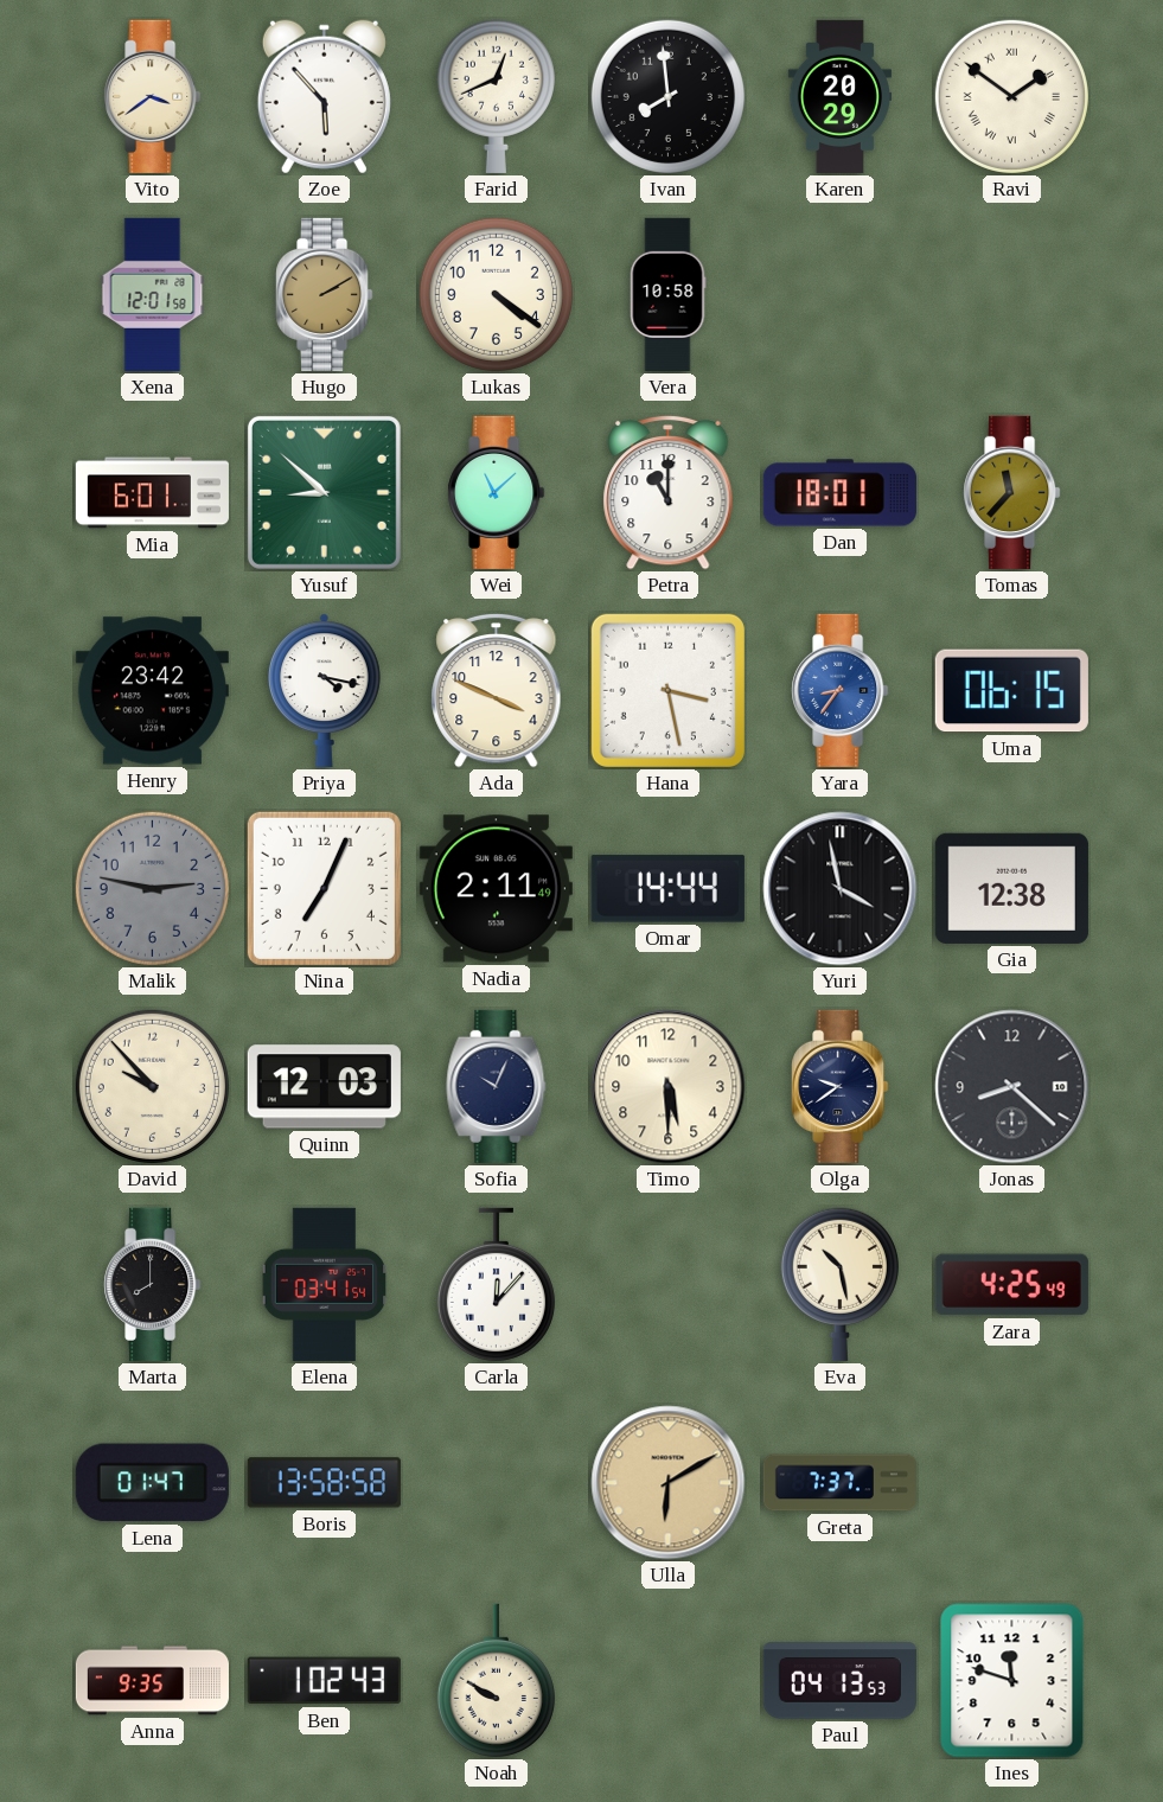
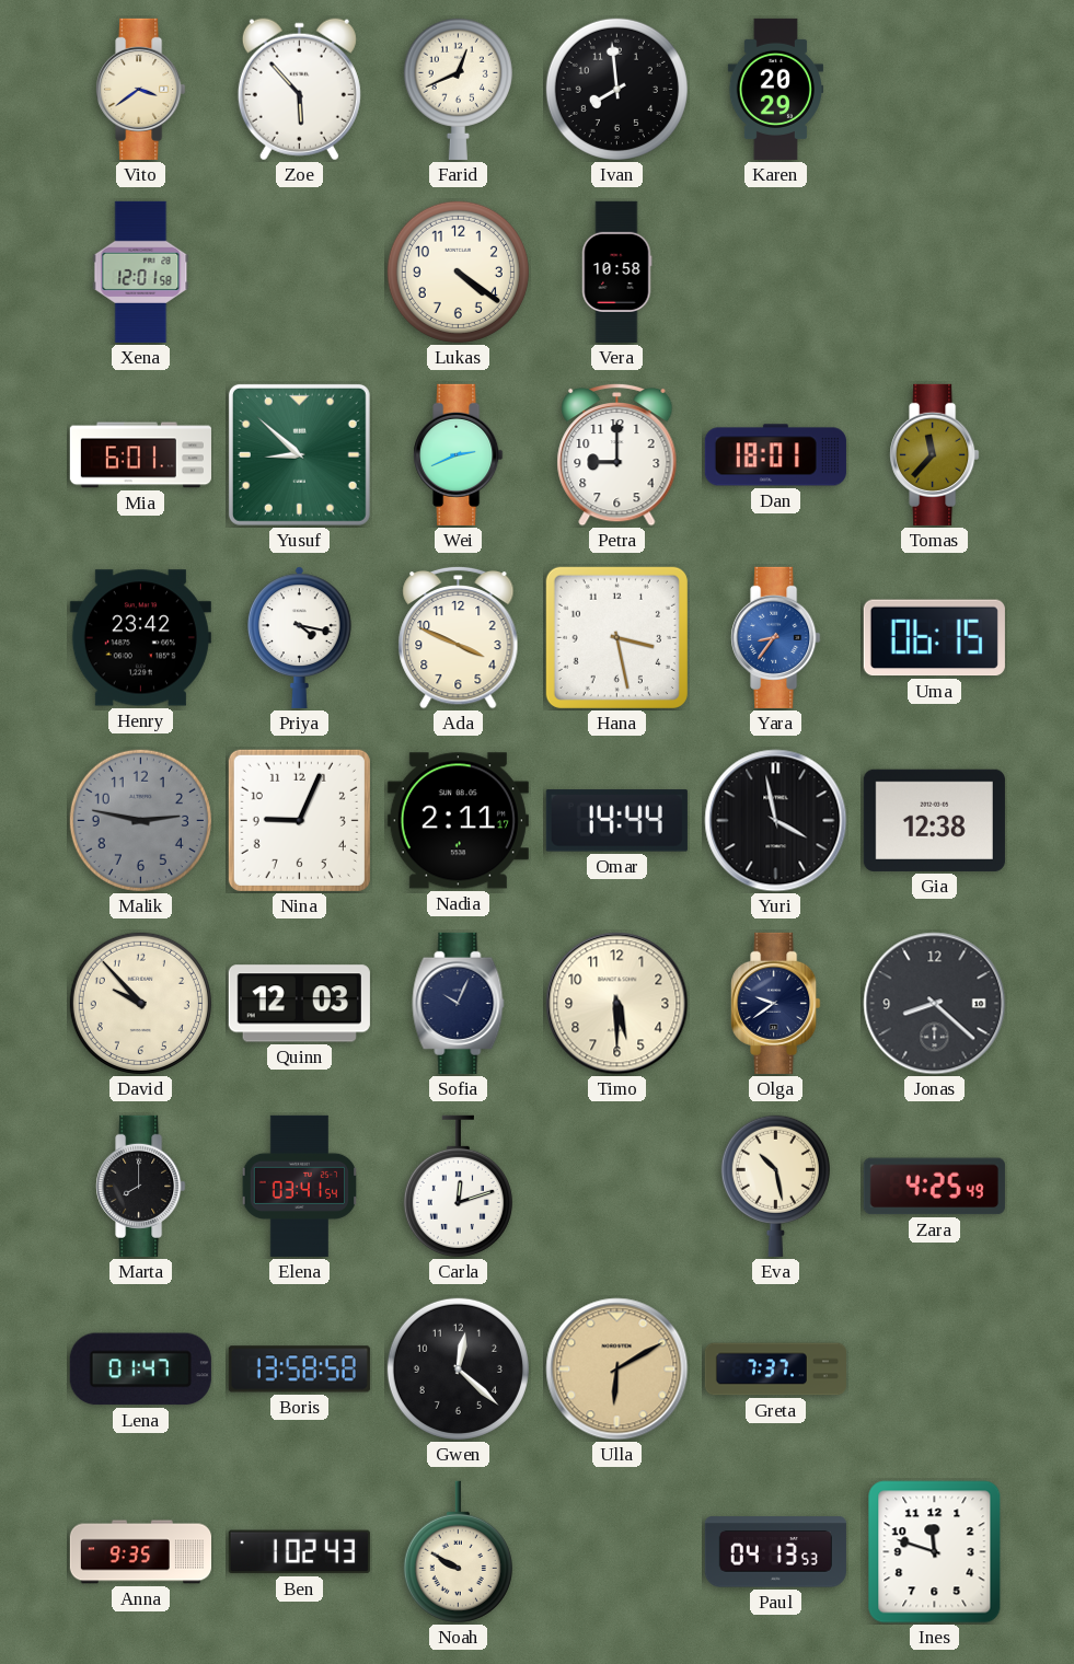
Ravi: 1:51 -> none (1011, 96)
Hugo: 2:10 -> none (325, 294)
Wei: 11:08 -> 2:41 (459, 454)
Petra: 11:00 -> 9:00 (617, 454)
Nina: 7:04 -> 9:04 (299, 820)
Nadia: 2:11:49 -> 2:11:17 (458, 821)
Carla: 12:07 -> 12:12 (458, 1186)
Gwen: none -> 12:22 (458, 1368)
